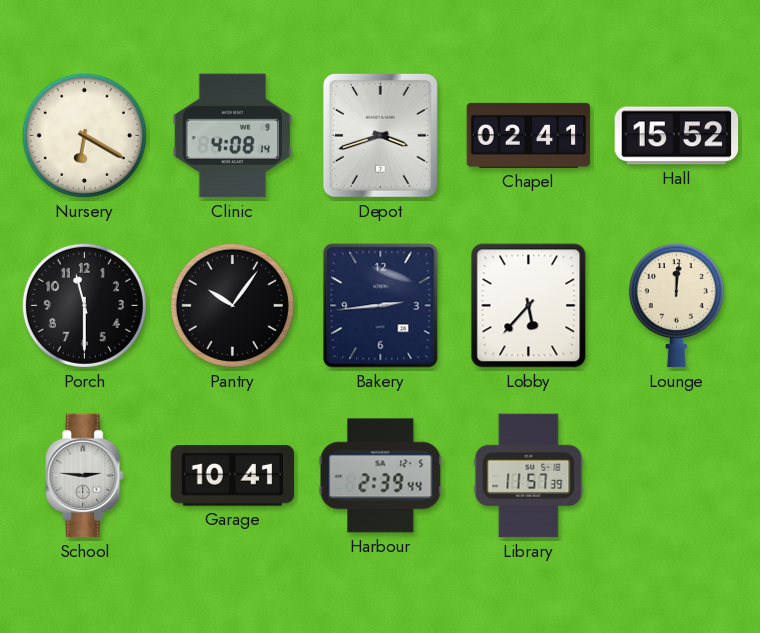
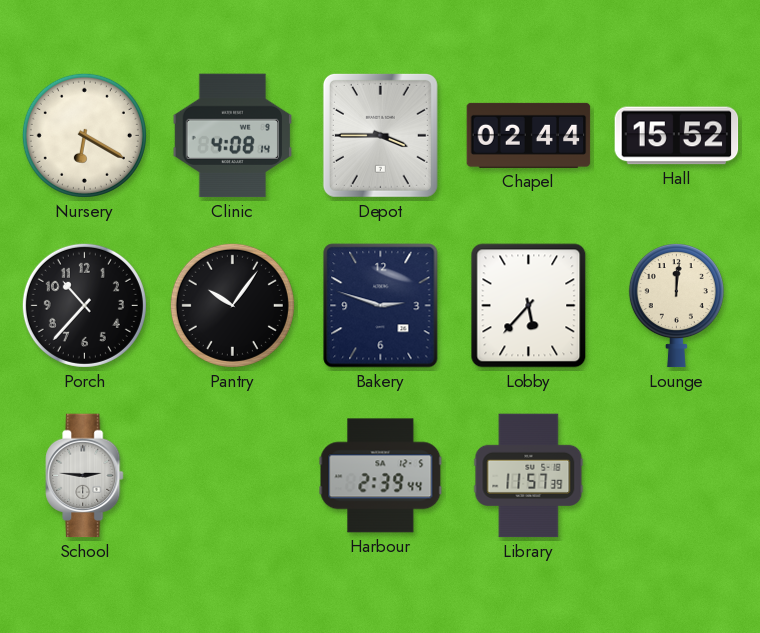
Depot: 3:42 -> 3:45 (380, 135)
Chapel: 02:41 -> 02:44 (529, 135)
Porch: 11:30 -> 10:37 (84, 305)
Bakery: 2:44 -> 2:48 (381, 306)
Garage: 10:41 -> none (233, 476)
